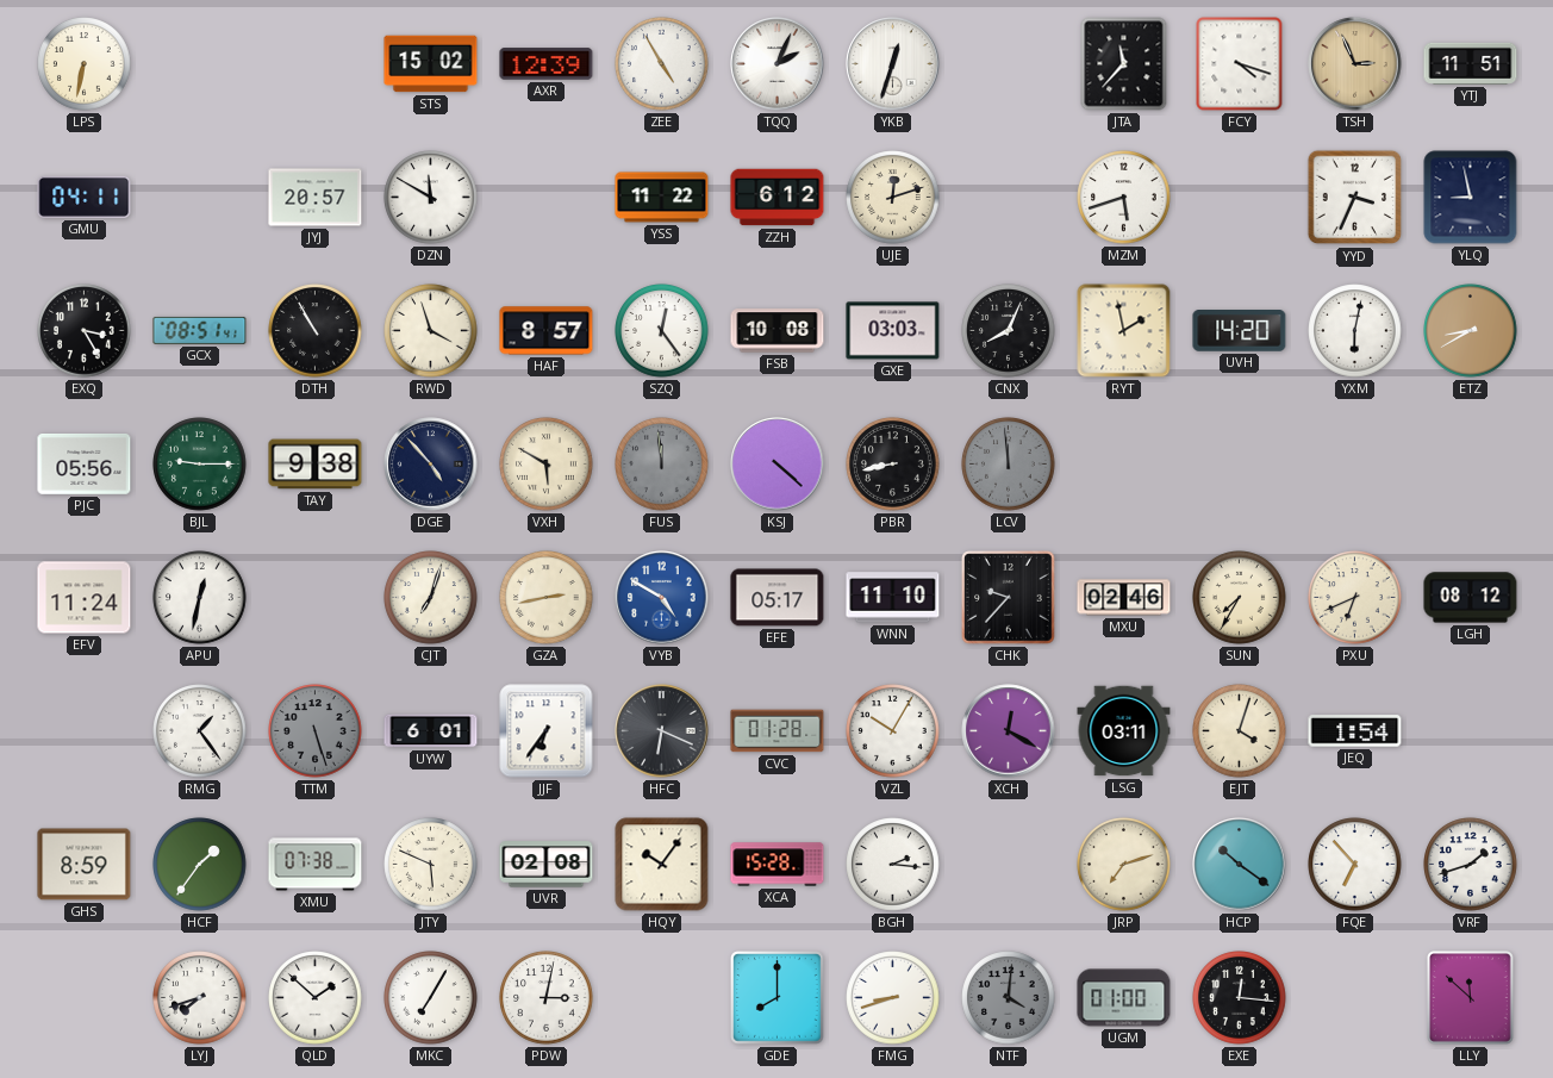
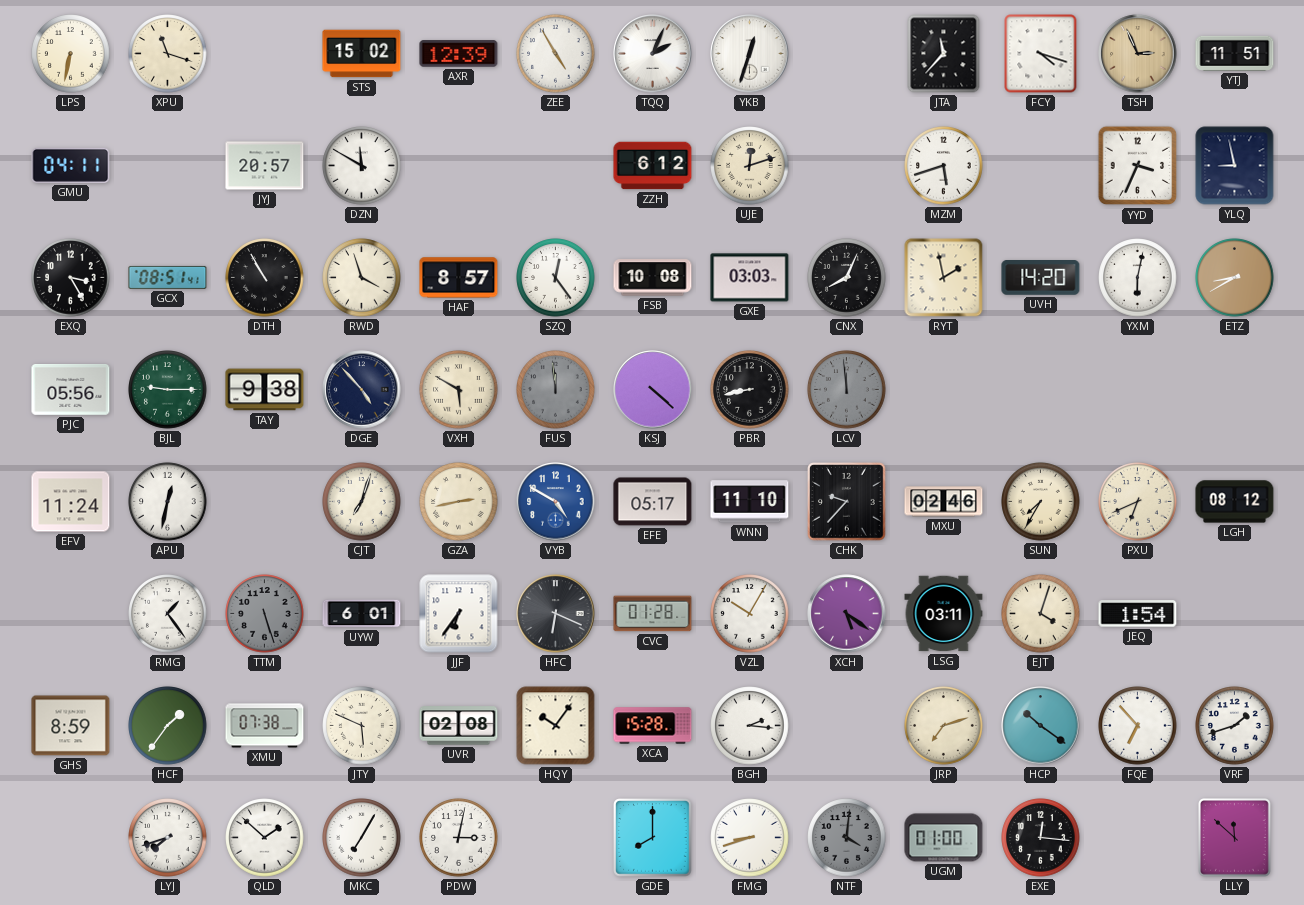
XPU: none -> 11:18 (168, 54)
YSS: 11:22 -> none (662, 198)
XCH: 12:20 -> 5:21 (847, 614)
